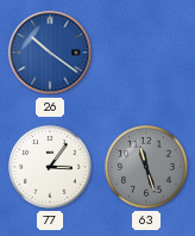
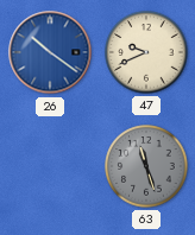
47: none -> 9:41 (146, 52)
77: 3:06 -> none (50, 167)
